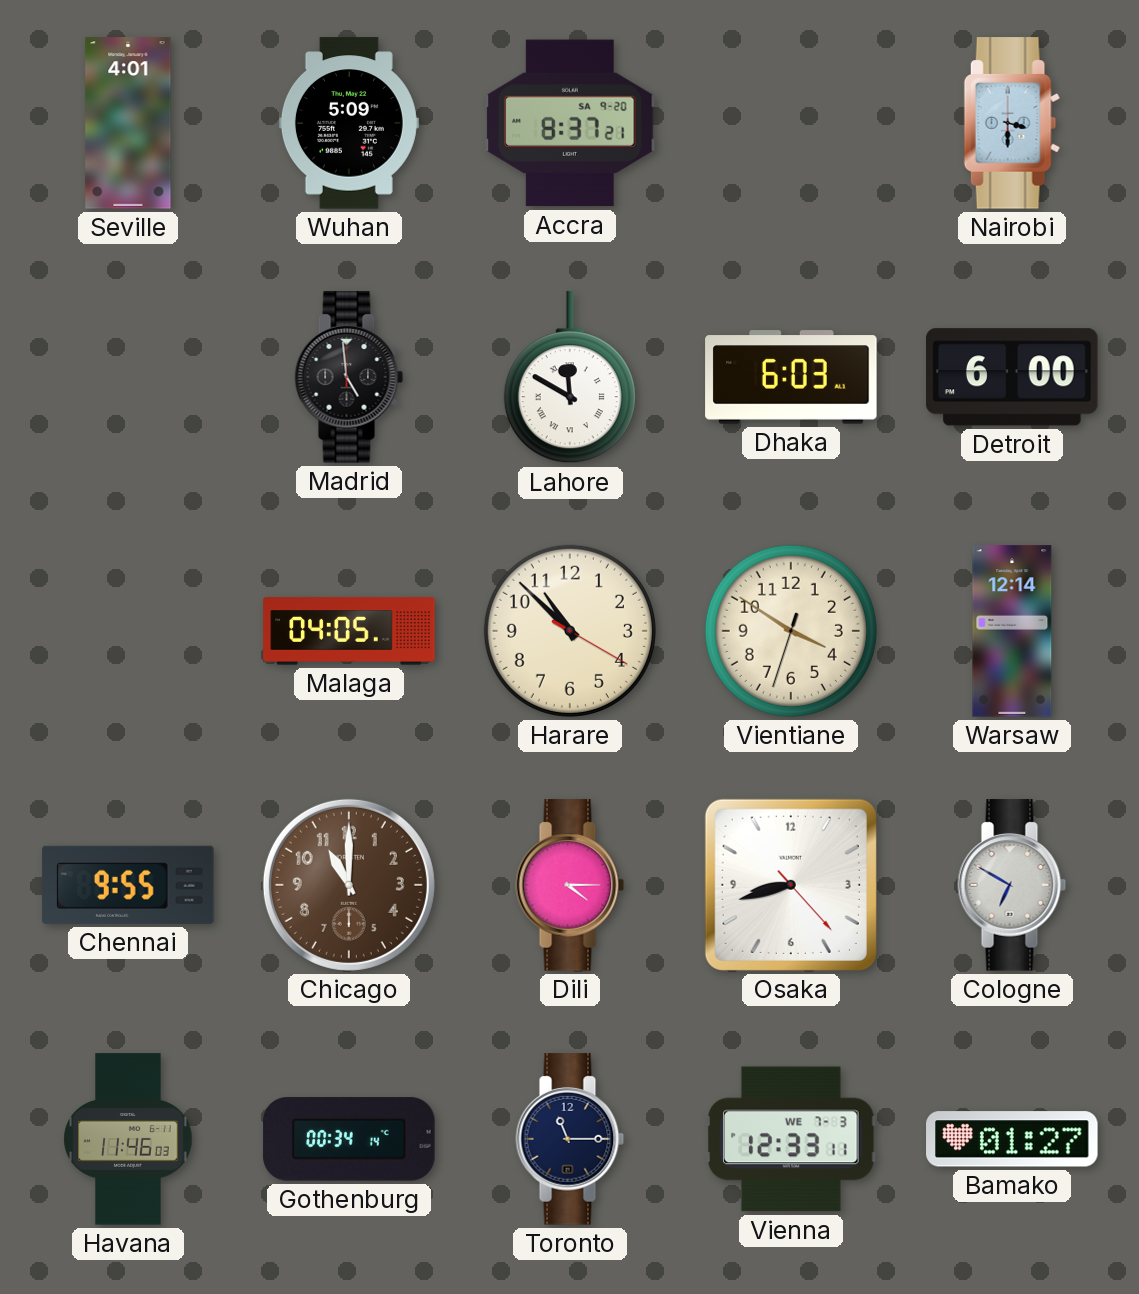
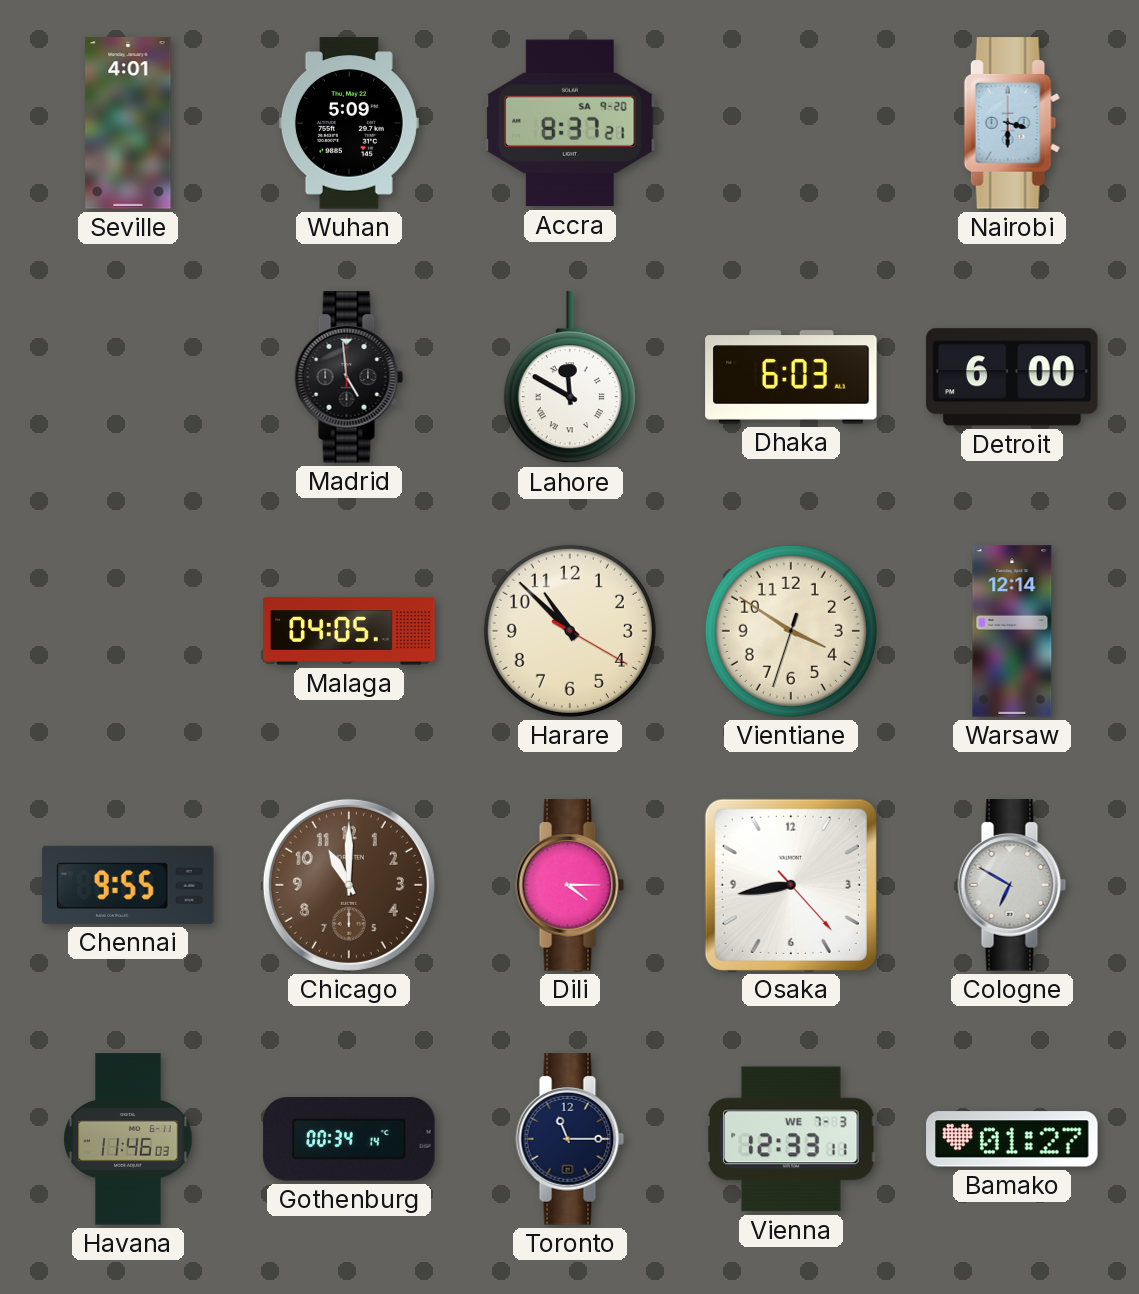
Osaka: 8:42 -> 8:43 (791, 885)
